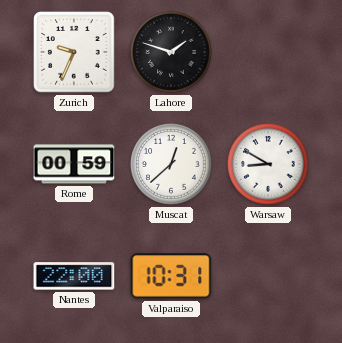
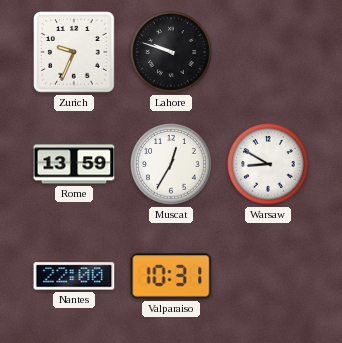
Lahore: 1:48 -> 9:48 (171, 52)
Rome: 00:59 -> 13:59 (74, 164)
Muscat: 12:38 -> 12:35 (171, 164)
